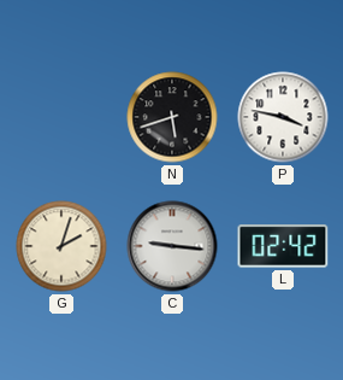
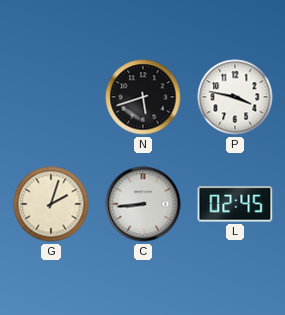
C: 9:16 -> 8:44 (143, 204)
L: 02:42 -> 02:45 (235, 204)
